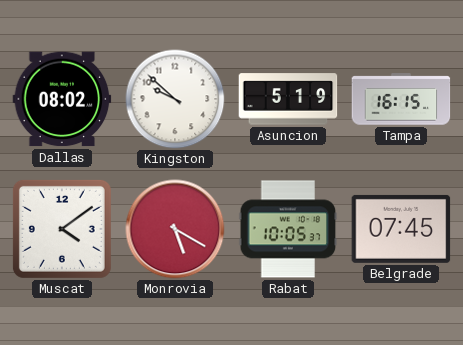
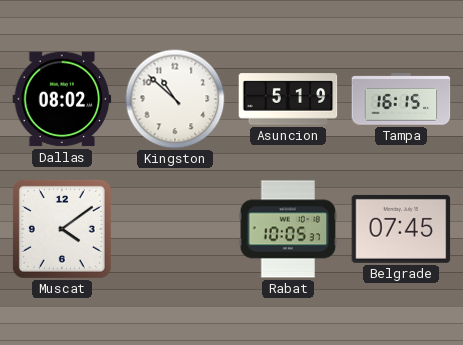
Kingston: 9:52 -> 10:52 (175, 99)
Monrovia: 5:20 -> none (175, 229)
